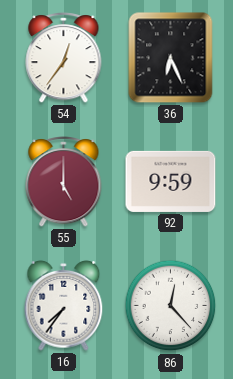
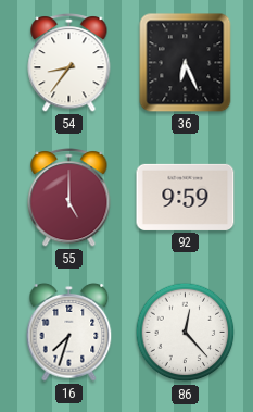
54: 12:36 -> 8:36 (69, 63)
16: 7:36 -> 7:33 (69, 332)
